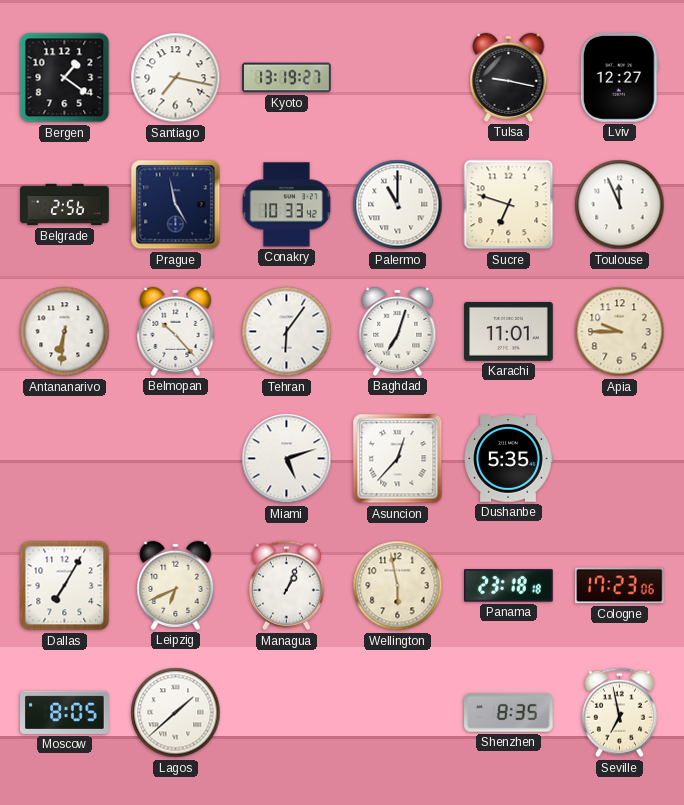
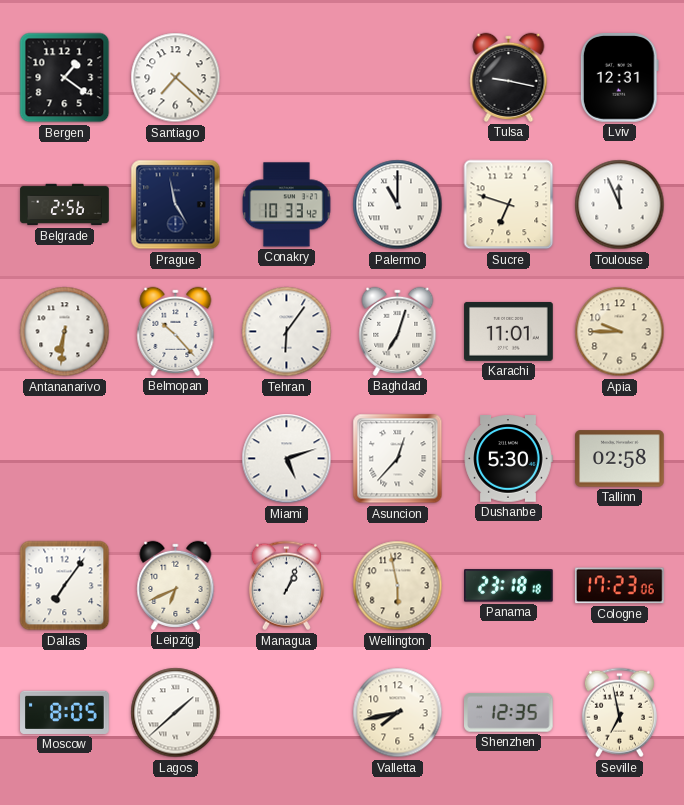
Santiago: 7:17 -> 7:22 (176, 78)
Kyoto: 13:19 -> none (287, 78)
Lviv: 12:27 -> 12:31 (619, 78)
Dushanbe: 5:35 -> 5:30 (508, 459)
Tallinn: none -> 02:58 (620, 459)
Dallas: 7:05 -> 7:06 (65, 586)
Valletta: none -> 7:43 (398, 713)
Shenzhen: 8:35 -> 12:35 (509, 713)
